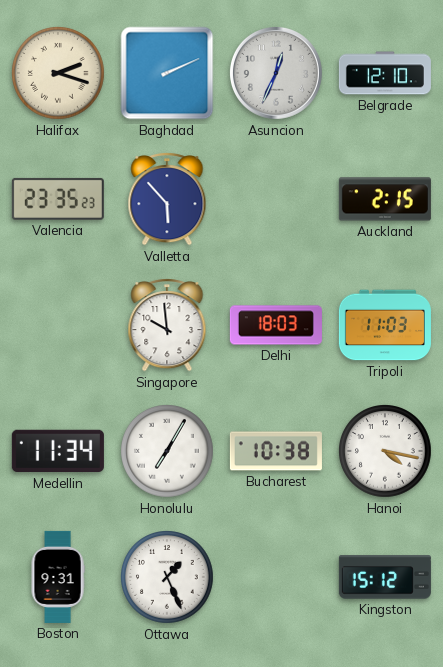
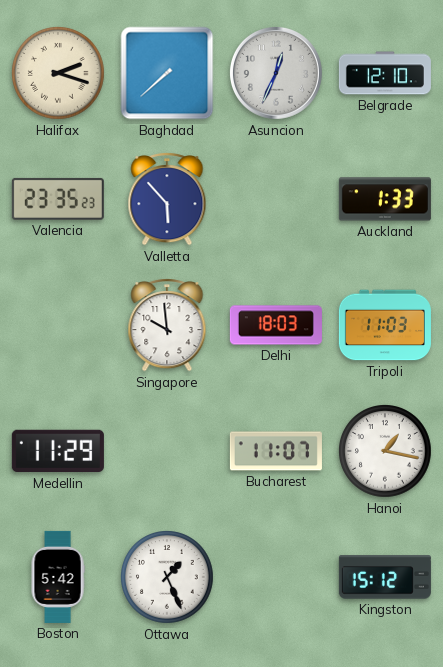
Baghdad: 2:11 -> 7:38 (167, 73)
Auckland: 2:15 -> 1:33 (385, 199)
Medellin: 11:34 -> 11:29 (58, 451)
Honolulu: 7:05 -> none (168, 452)
Bucharest: 10:38 -> 11:07 (276, 451)
Hanoi: 4:17 -> 1:17 (386, 452)
Boston: 9:31 -> 5:42 (58, 577)
